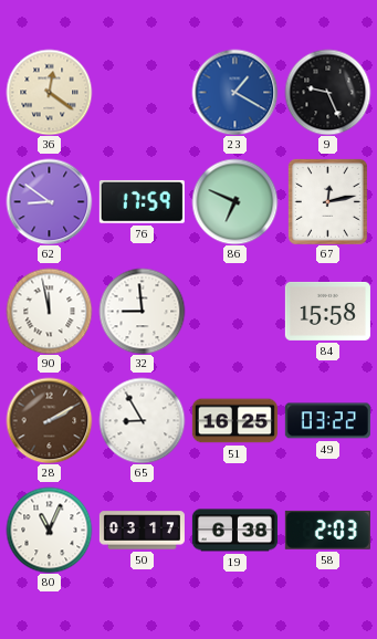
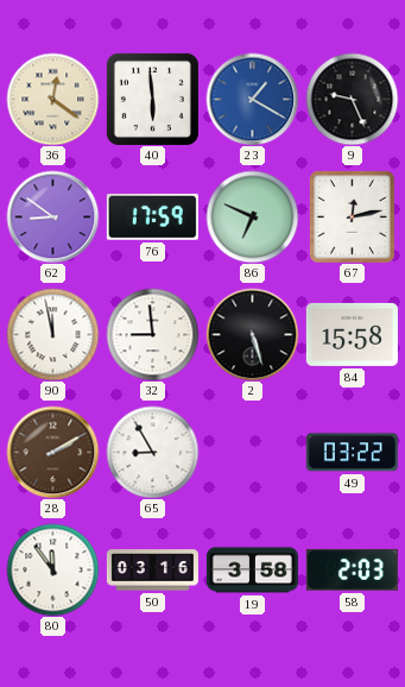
40: none -> 5:59 (152, 99)
2: none -> 5:27 (252, 334)
51: 16:25 -> none (234, 421)
80: 11:04 -> 11:54 (52, 569)
50: 03:17 -> 03:16 (152, 571)
19: 6:38 -> 3:58 (252, 571)
